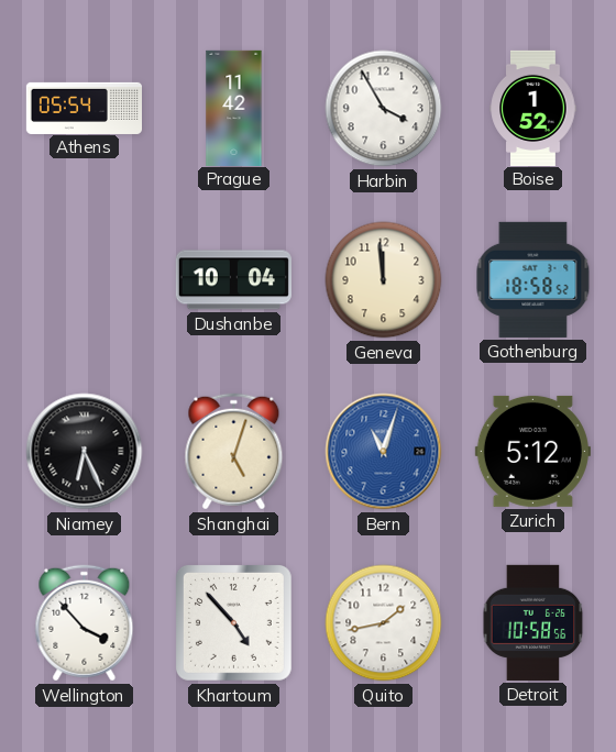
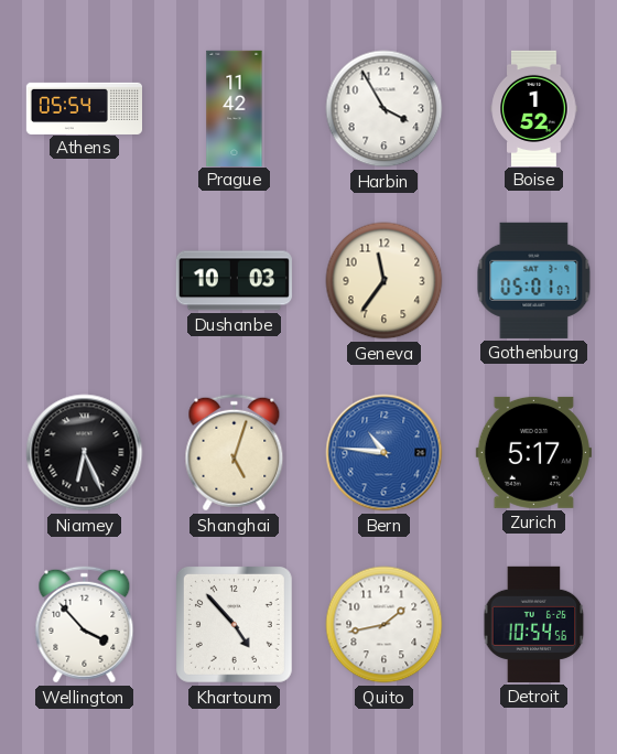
Dushanbe: 10:04 -> 10:03 (234, 281)
Geneva: 11:59 -> 11:36 (385, 281)
Gothenburg: 18:58 -> 05:01 (534, 280)
Bern: 11:03 -> 10:46 (385, 453)
Zurich: 5:12 -> 5:17 (533, 452)
Detroit: 10:58 -> 10:54 (534, 624)
